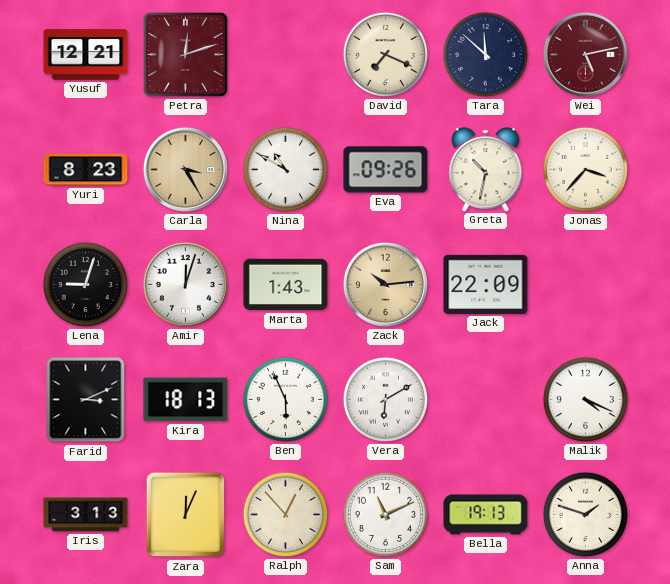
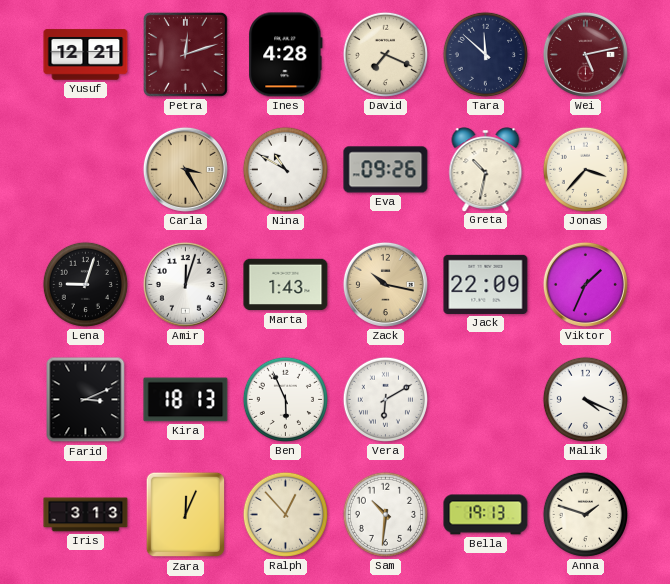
Ines: none -> 4:28 (286, 55)
Yuri: 8:23 -> none (86, 170)
Zack: 10:14 -> 10:17 (385, 284)
Viktor: none -> 1:34 (585, 284)
Sam: 11:11 -> 10:31 (385, 514)
